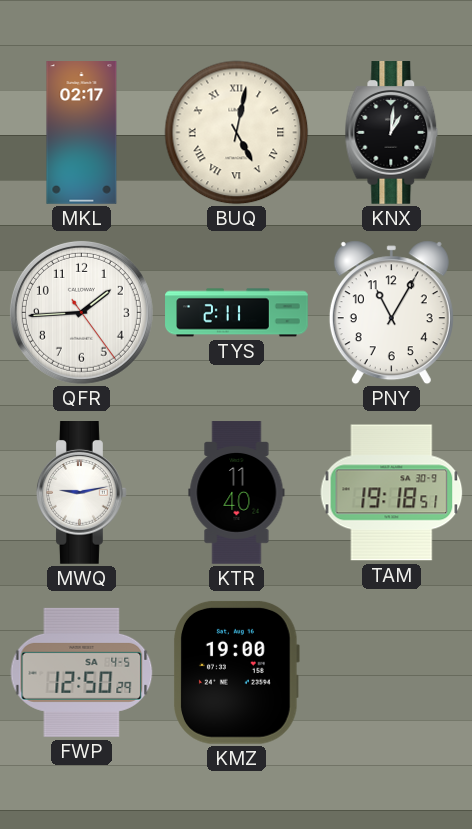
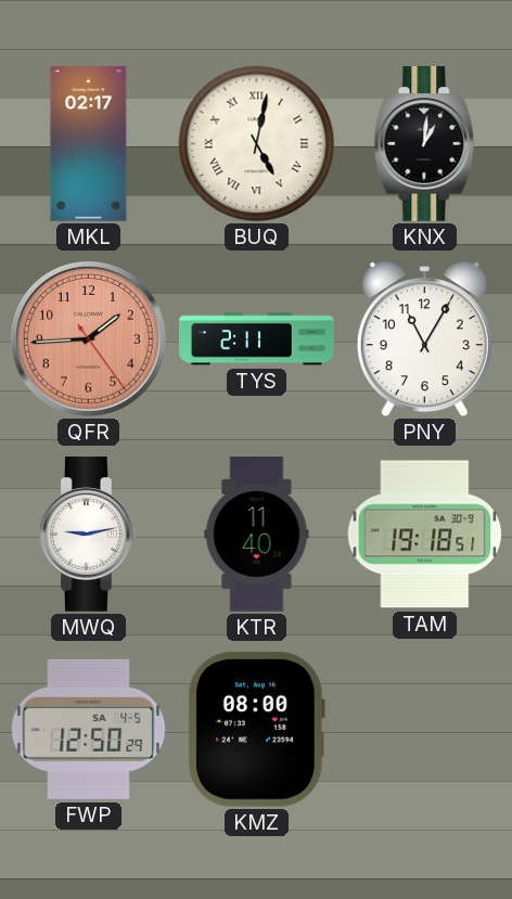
QFR dial: white -> salmon (88, 338)
KMZ: 19:00 -> 08:00 (256, 729)
